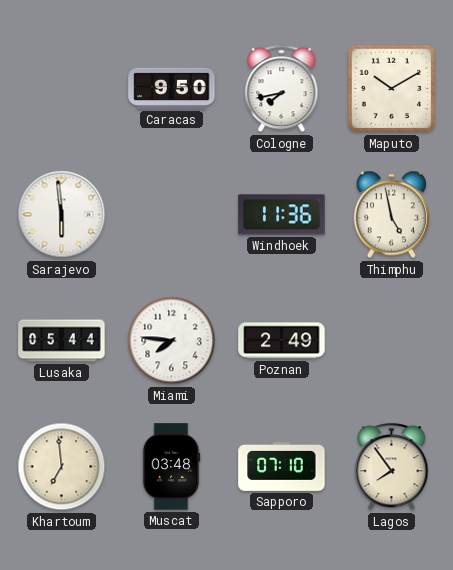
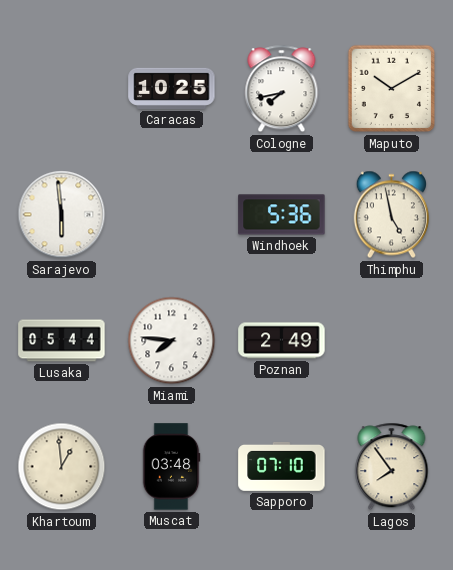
Caracas: 9:50 -> 10:25 (172, 88)
Windhoek: 11:36 -> 5:36 (282, 215)
Khartoum: 6:59 -> 12:59 (62, 467)
